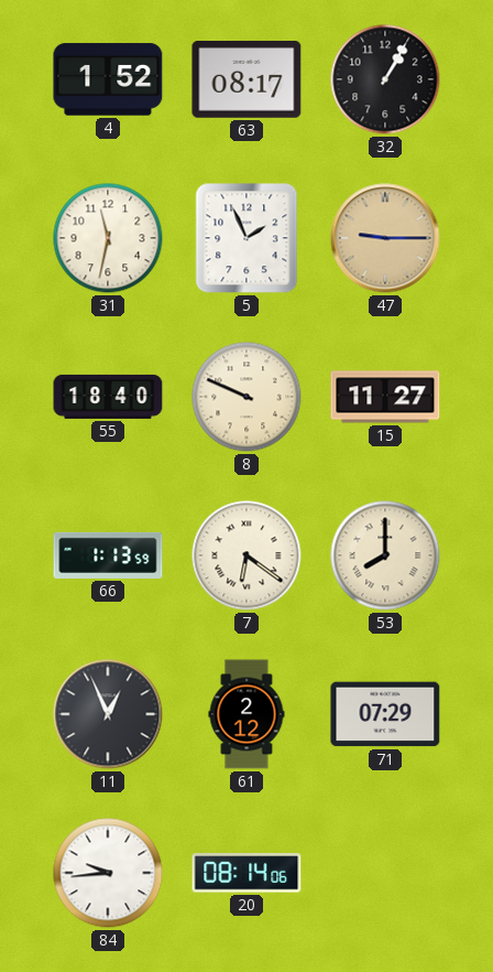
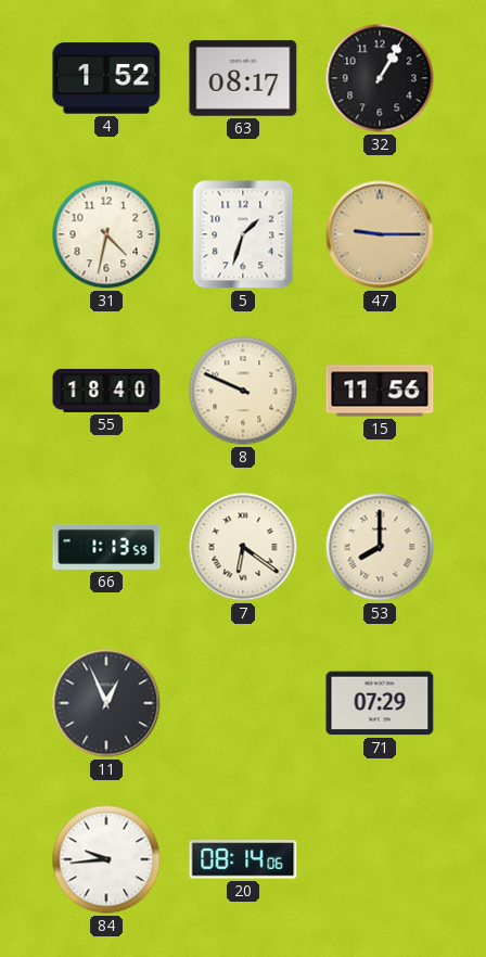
31: 11:32 -> 4:32 (106, 234)
5: 1:56 -> 1:33 (243, 234)
15: 11:27 -> 11:56 (380, 391)
61: 2:12 -> none (246, 714)
